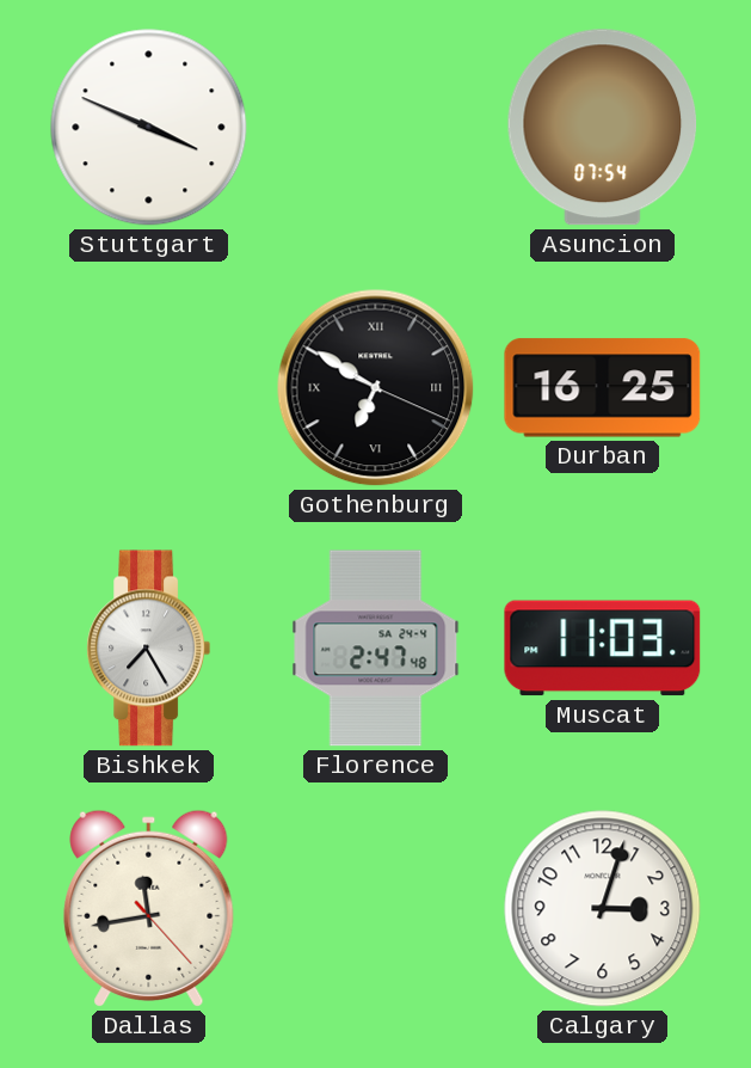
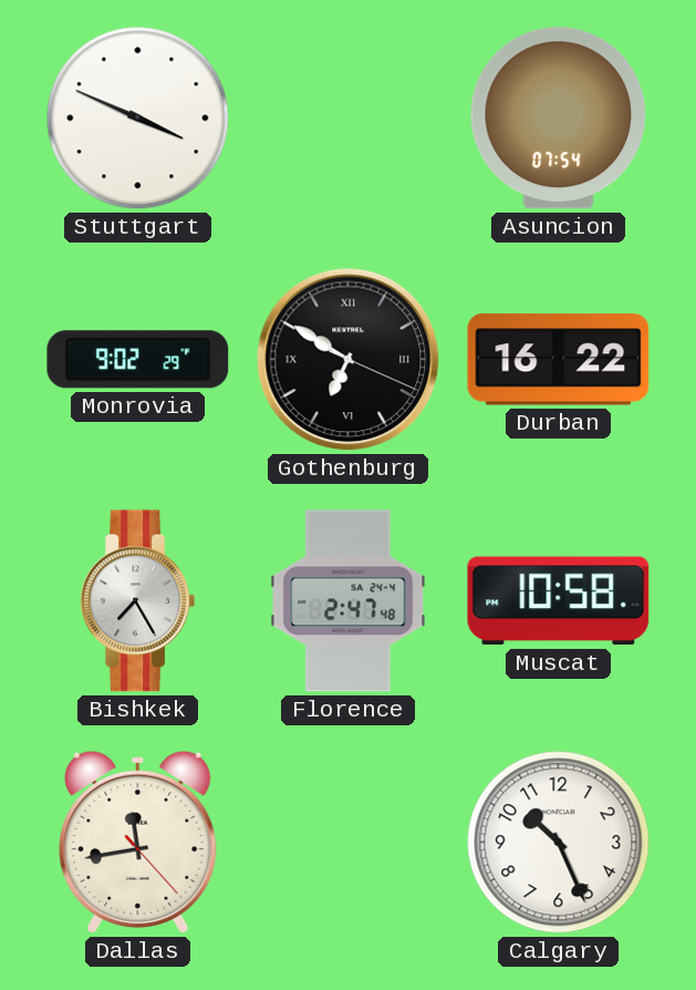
Monrovia: none -> 9:02 (138, 360)
Durban: 16:25 -> 16:22 (559, 360)
Muscat: 11:03 -> 10:58 (559, 601)
Calgary: 3:03 -> 10:26 (559, 843)
